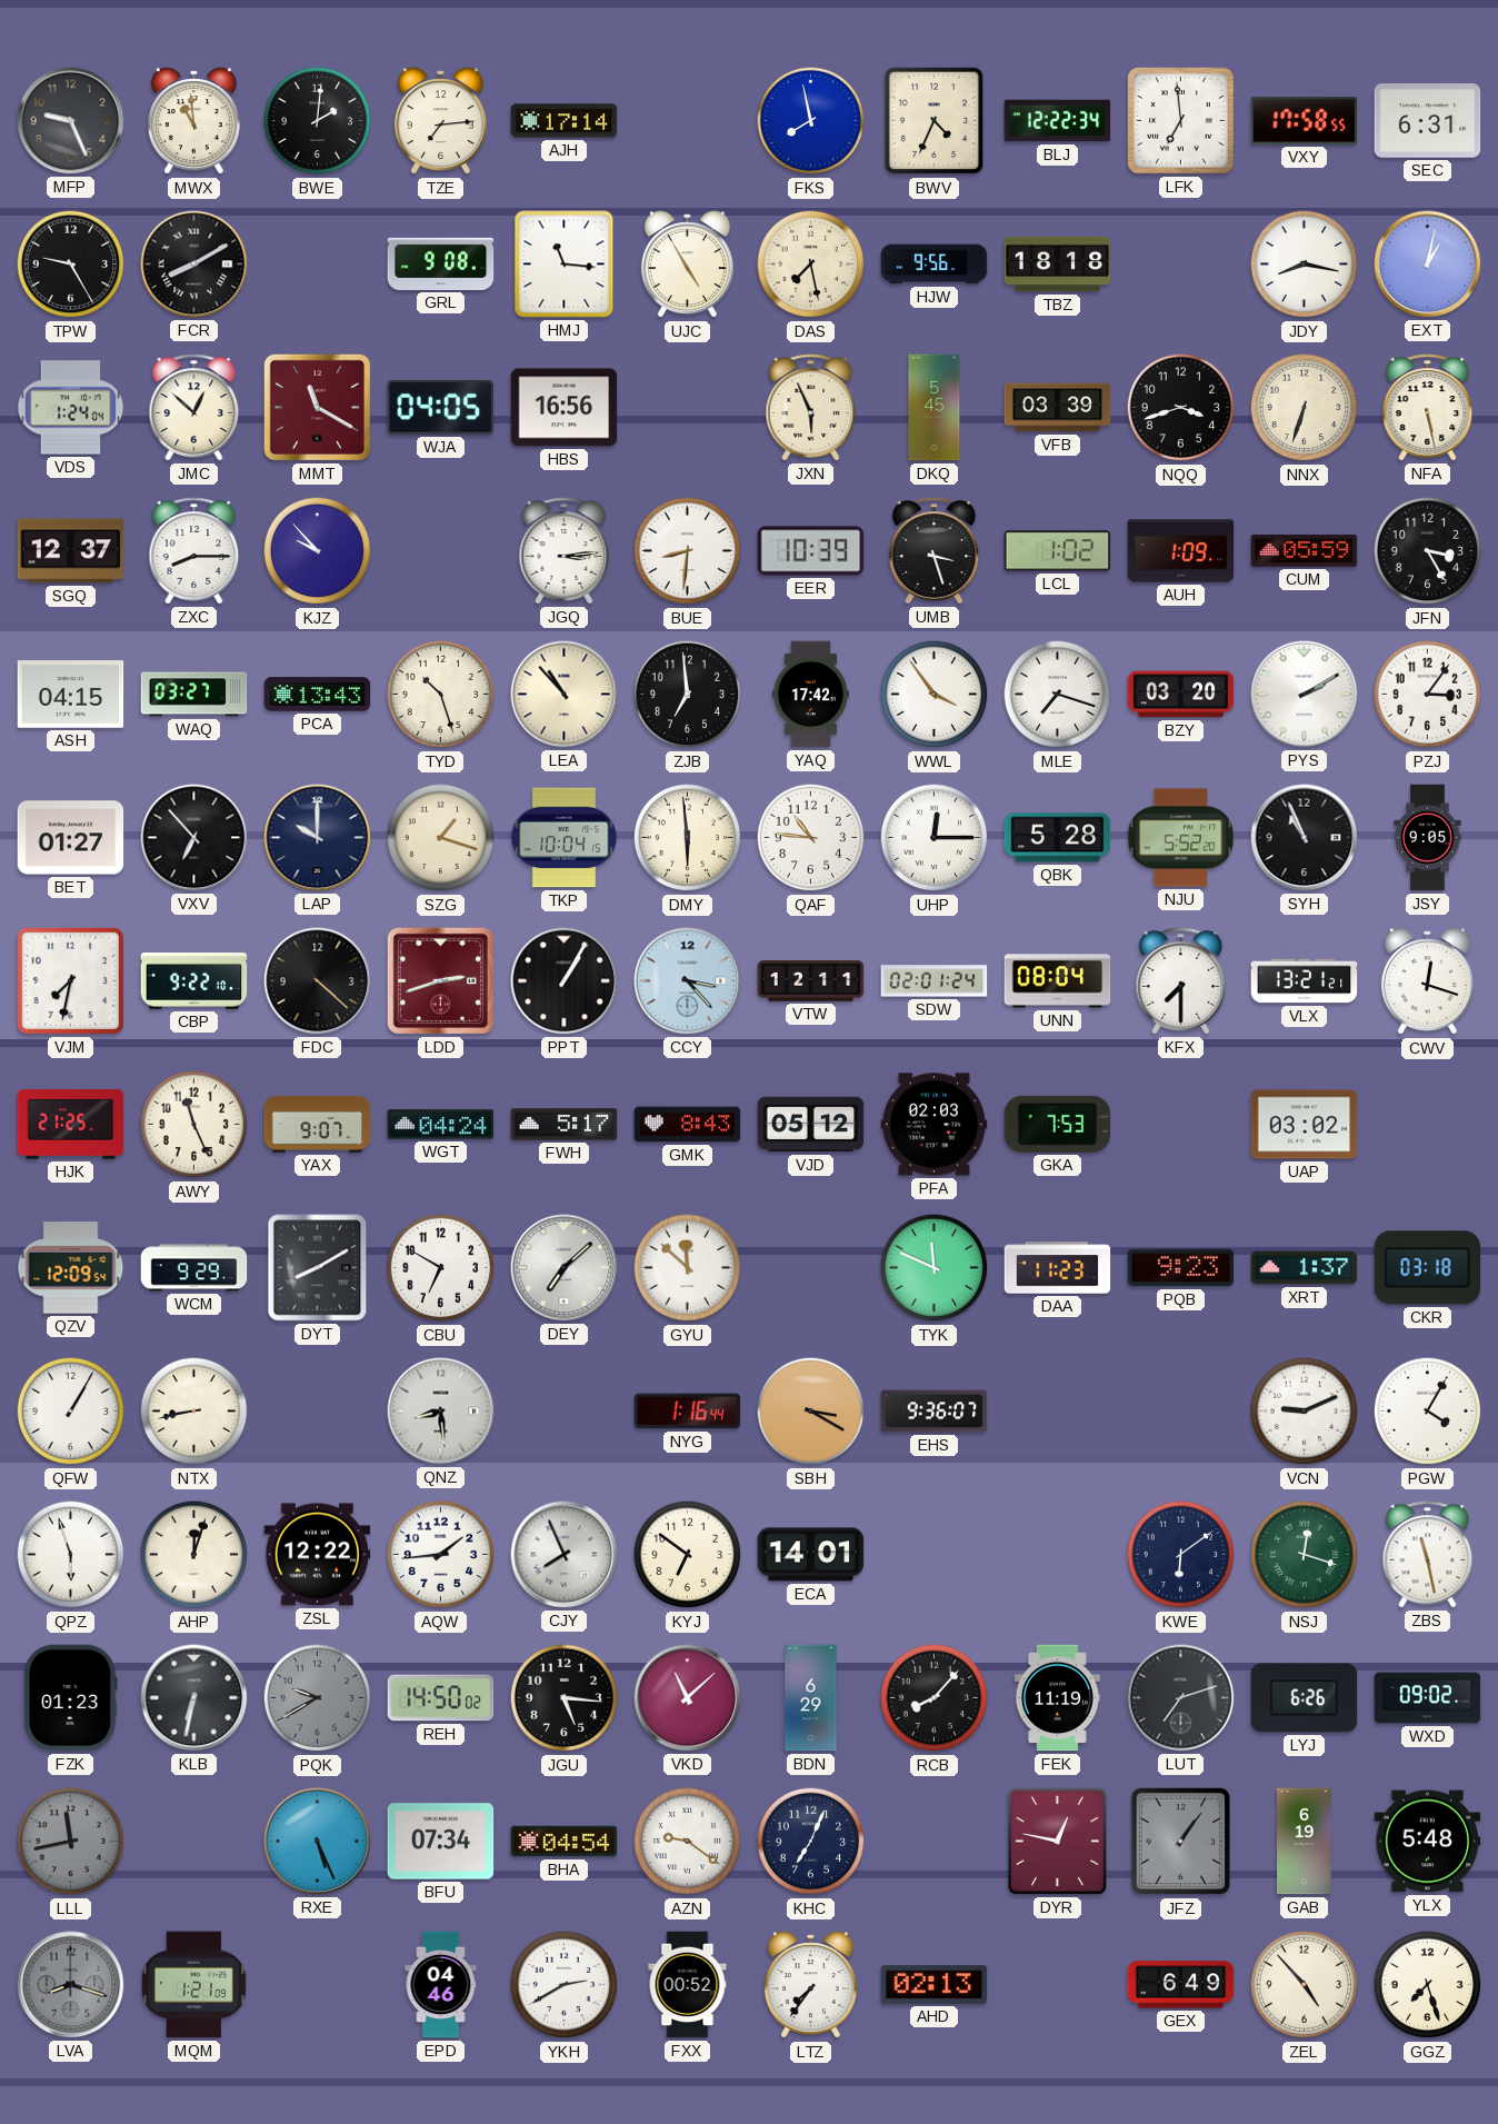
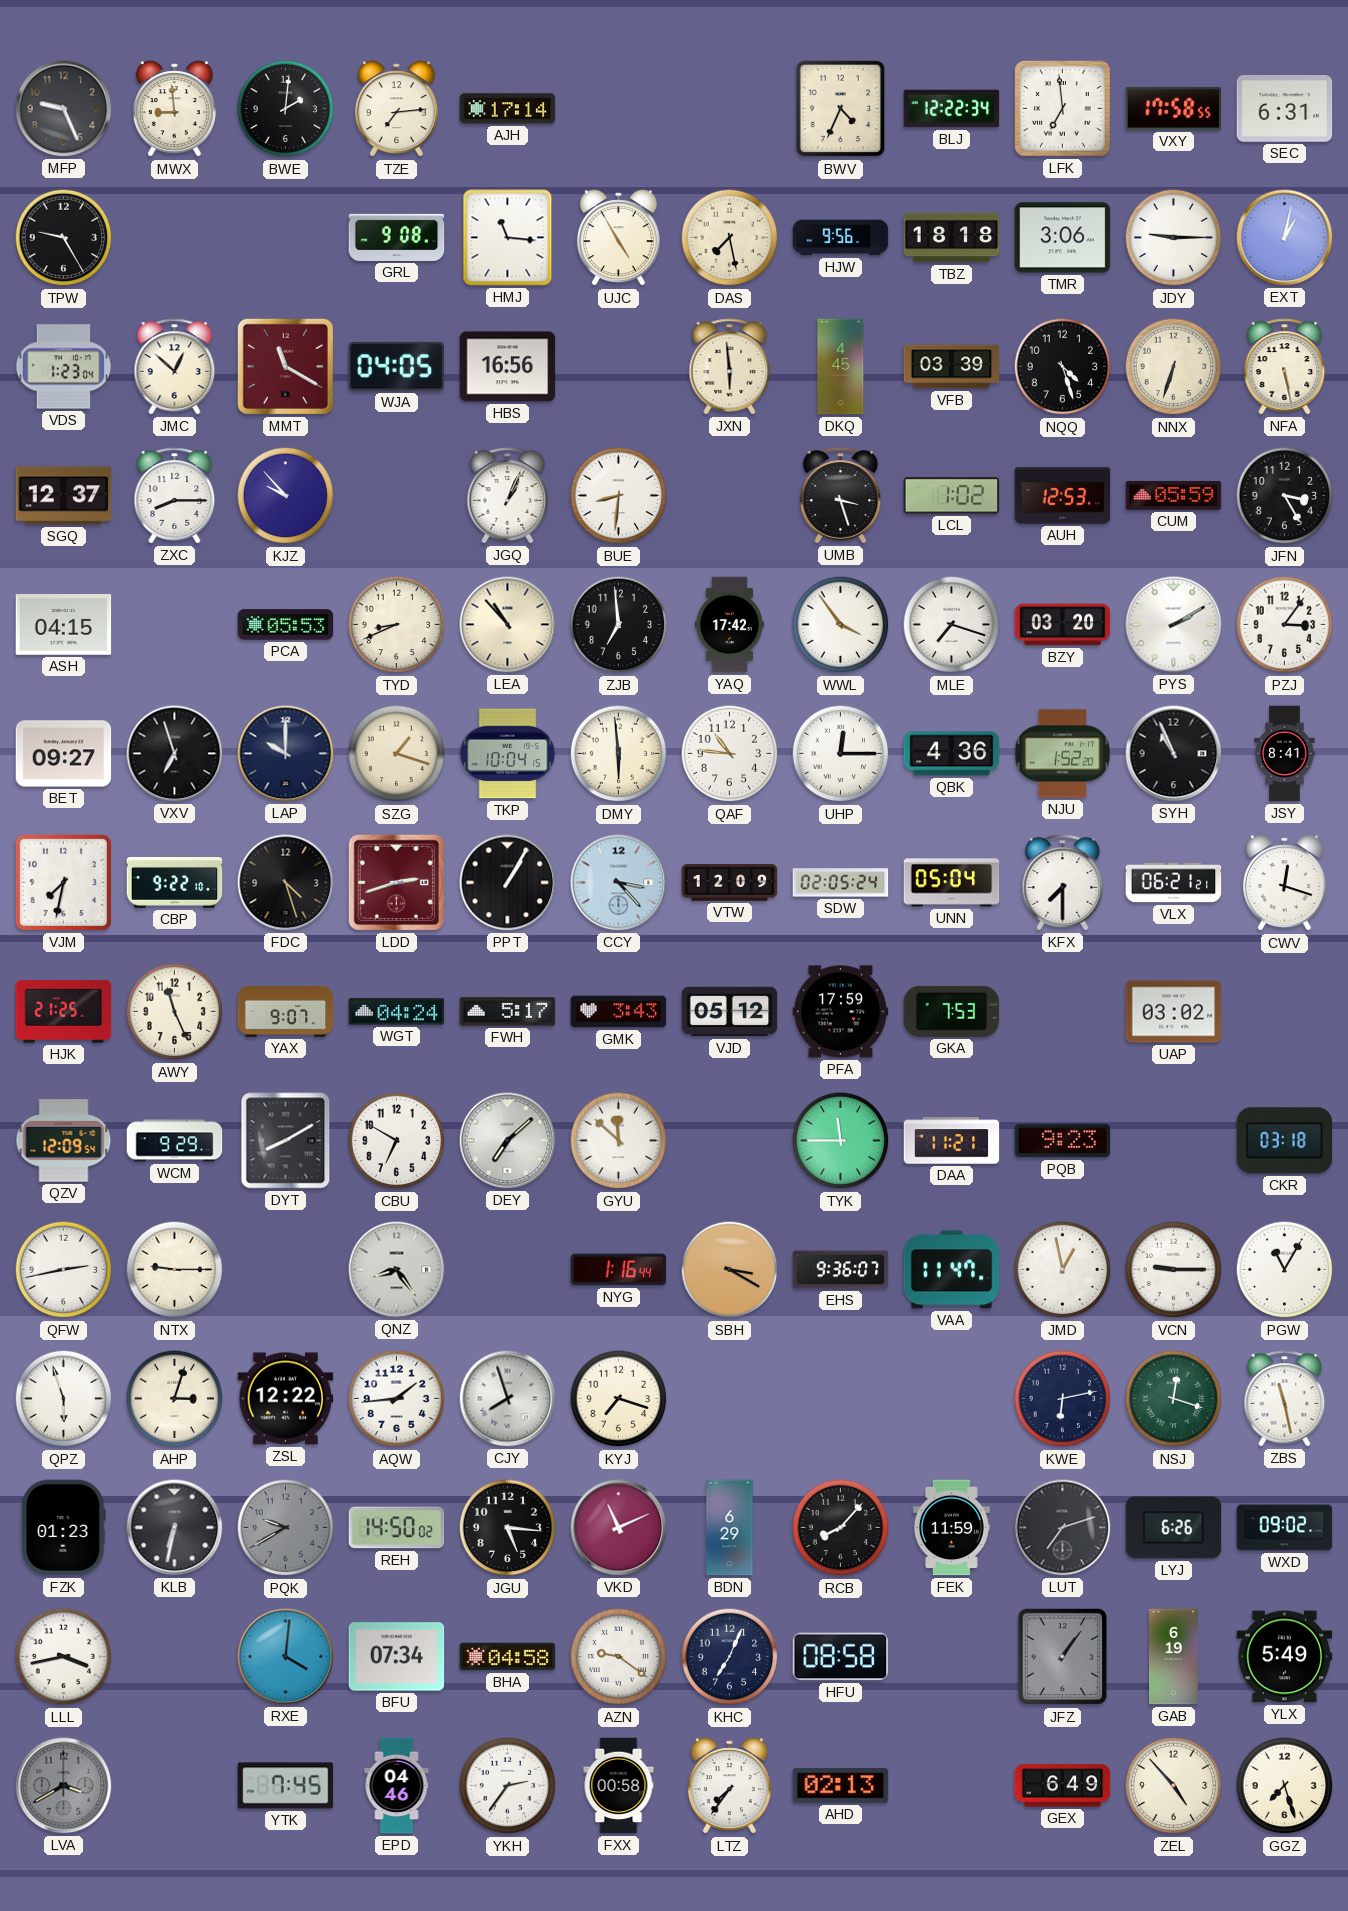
MWX: 10:59 -> 8:59 (174, 109)
FKS: 7:58 -> none (811, 121)
FCR: 8:10 -> none (194, 265)
TMR: none -> 3:06 (1063, 238)
JDY: 8:17 -> 9:15 (1174, 238)
VDS: 1:24 -> 1:23 (64, 367)
JXN: 5:56 -> 5:59 (730, 367)
DKQ: 5:45 -> 4:45 (841, 367)
NQQ: 3:42 -> 4:27 (1063, 367)
JGQ: 3:14 -> 1:04 (508, 496)
EER: 10:39 -> none (811, 551)
AUH: 1:09 -> 12:53 (1063, 496)
WAQ: 03:27 -> none (194, 695)
PCA: 13:43 -> 05:53 (286, 625)
TYD: 10:27 -> 8:41 (397, 625)
BET: 01:27 -> 09:27 (64, 754)
VXV: 6:53 -> 6:57 (175, 754)
QBK: 5:28 -> 4:36 (952, 754)
NJU: 5:52 -> 1:52 (1063, 754)
JSY: 9:05 -> 8:41 (1285, 754)
FDC: 4:22 -> 4:27 (286, 883)
VTW: 12:11 -> 12:09 (730, 883)
SDW: 02:01 -> 02:05 (841, 883)
UNN: 08:04 -> 05:04 (952, 883)
VLX: 13:21 -> 06:21 (1174, 883)
GMK: 8:43 -> 3:43 (619, 1012)
PFA: 02:03 -> 17:59 (841, 1012)
TYK: 11:49 -> 11:45 (841, 1141)
DAA: 11:23 -> 11:21 (952, 1141)
XRT: 1:37 -> none (1305, 1268)
QFW: 1:05 -> 2:43 (64, 1270)
NTX: 8:43 -> 9:15 (175, 1270)
QNZ: 8:29 -> 8:24 (397, 1270)
VAA: none -> 11:47 (952, 1270)
JMD: none -> 12:58 (1063, 1270)
VCN: 9:11 -> 9:15 (1174, 1270)
PGW: 4:05 -> 11:05 (1285, 1270)
AHP: 12:03 -> 3:03 (175, 1399)
CJY: 7:56 -> 7:57 (508, 1399)
KYJ: 6:51 -> 7:18 (619, 1399)
ECA: 14:01 -> none (811, 1555)
KWE: 6:09 -> 6:13 (1063, 1399)
VKD: 11:08 -> 11:11 (619, 1528)
FEK: 11:19 -> 11:59 (951, 1528)
LLL: 11:43 -> 3:43 (64, 1657)
LLL dial: grey -> white (64, 1657)
RXE: 5:26 -> 4:01 (286, 1657)
BHA: 04:54 -> 04:58 (508, 1657)
HFU: none -> 08:58 (841, 1657)
DYR: 12:47 -> none (1057, 1841)
YLX: 5:48 -> 5:49 (1285, 1657)
LVA: 8:18 -> 3:40 (64, 1786)
MQM: 1:21 -> none (193, 1985)
YTK: none -> 7:45 (286, 1786)
YKH: 2:40 -> 2:36 (508, 1786)
FXX: 00:52 -> 00:58 (619, 1786)
